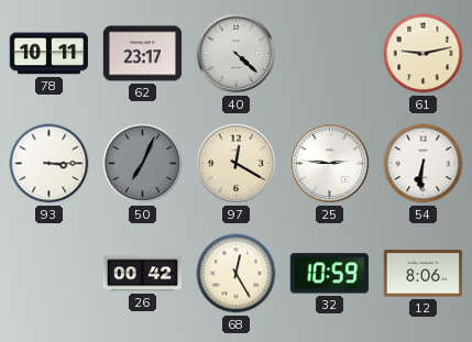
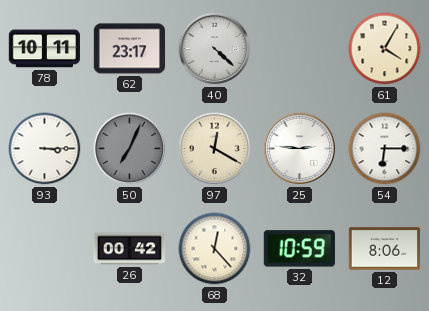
61: 9:13 -> 4:05 (385, 49)
54: 6:31 -> 6:15 (385, 149)
68: 12:25 -> 12:23 (215, 249)
